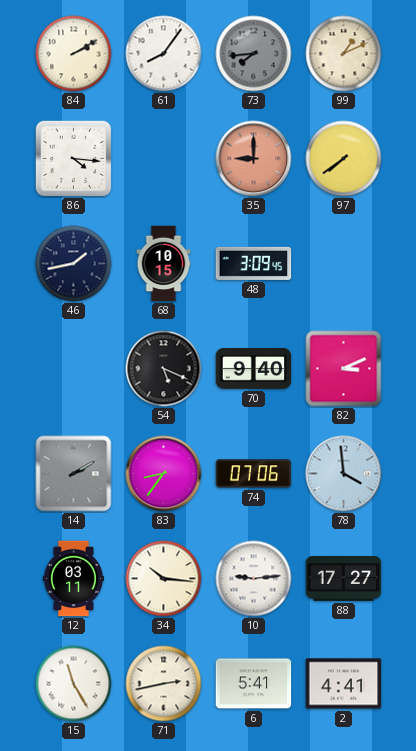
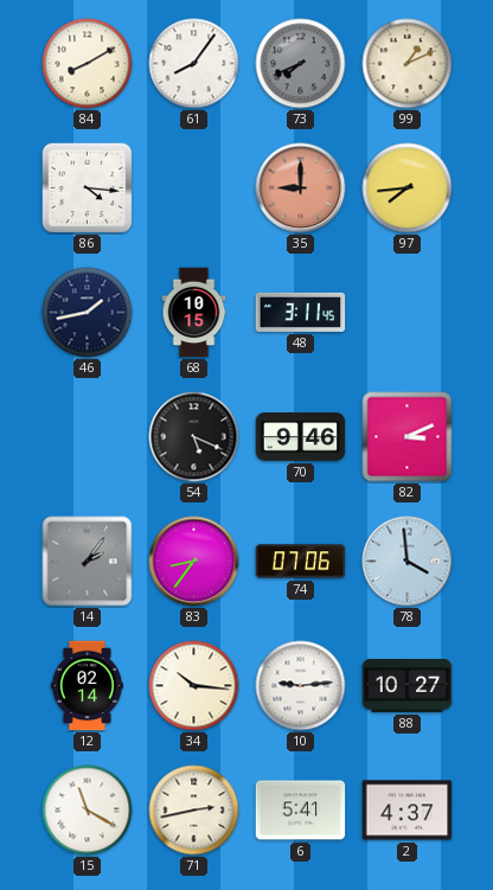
84: 2:10 -> 8:10 (88, 64)
73: 7:44 -> 7:41 (301, 64)
97: 7:39 -> 7:44 (408, 188)
48: 3:09 -> 3:11 (301, 312)
70: 9:40 -> 9:46 (301, 437)
14: 2:10 -> 2:06 (88, 562)
12: 03:11 -> 02:14 (87, 686)
88: 17:27 -> 10:27 (408, 686)
15: 11:25 -> 11:20 (88, 811)
2: 4:41 -> 4:37 (408, 811)
